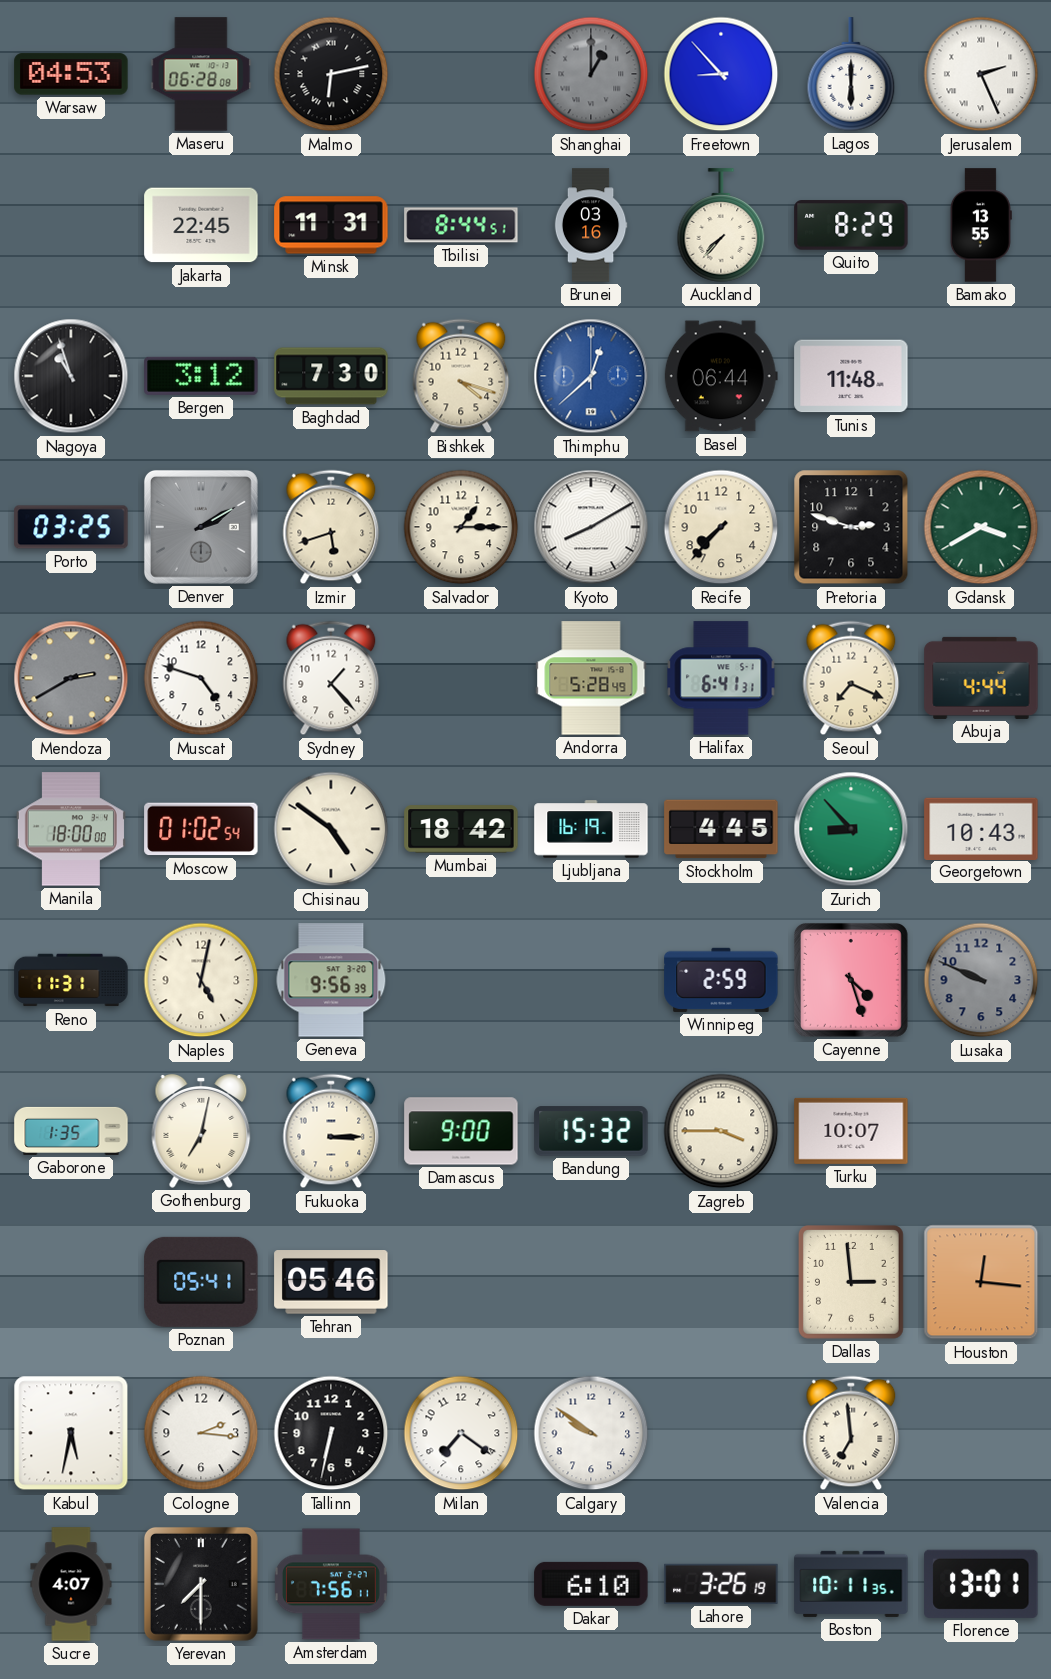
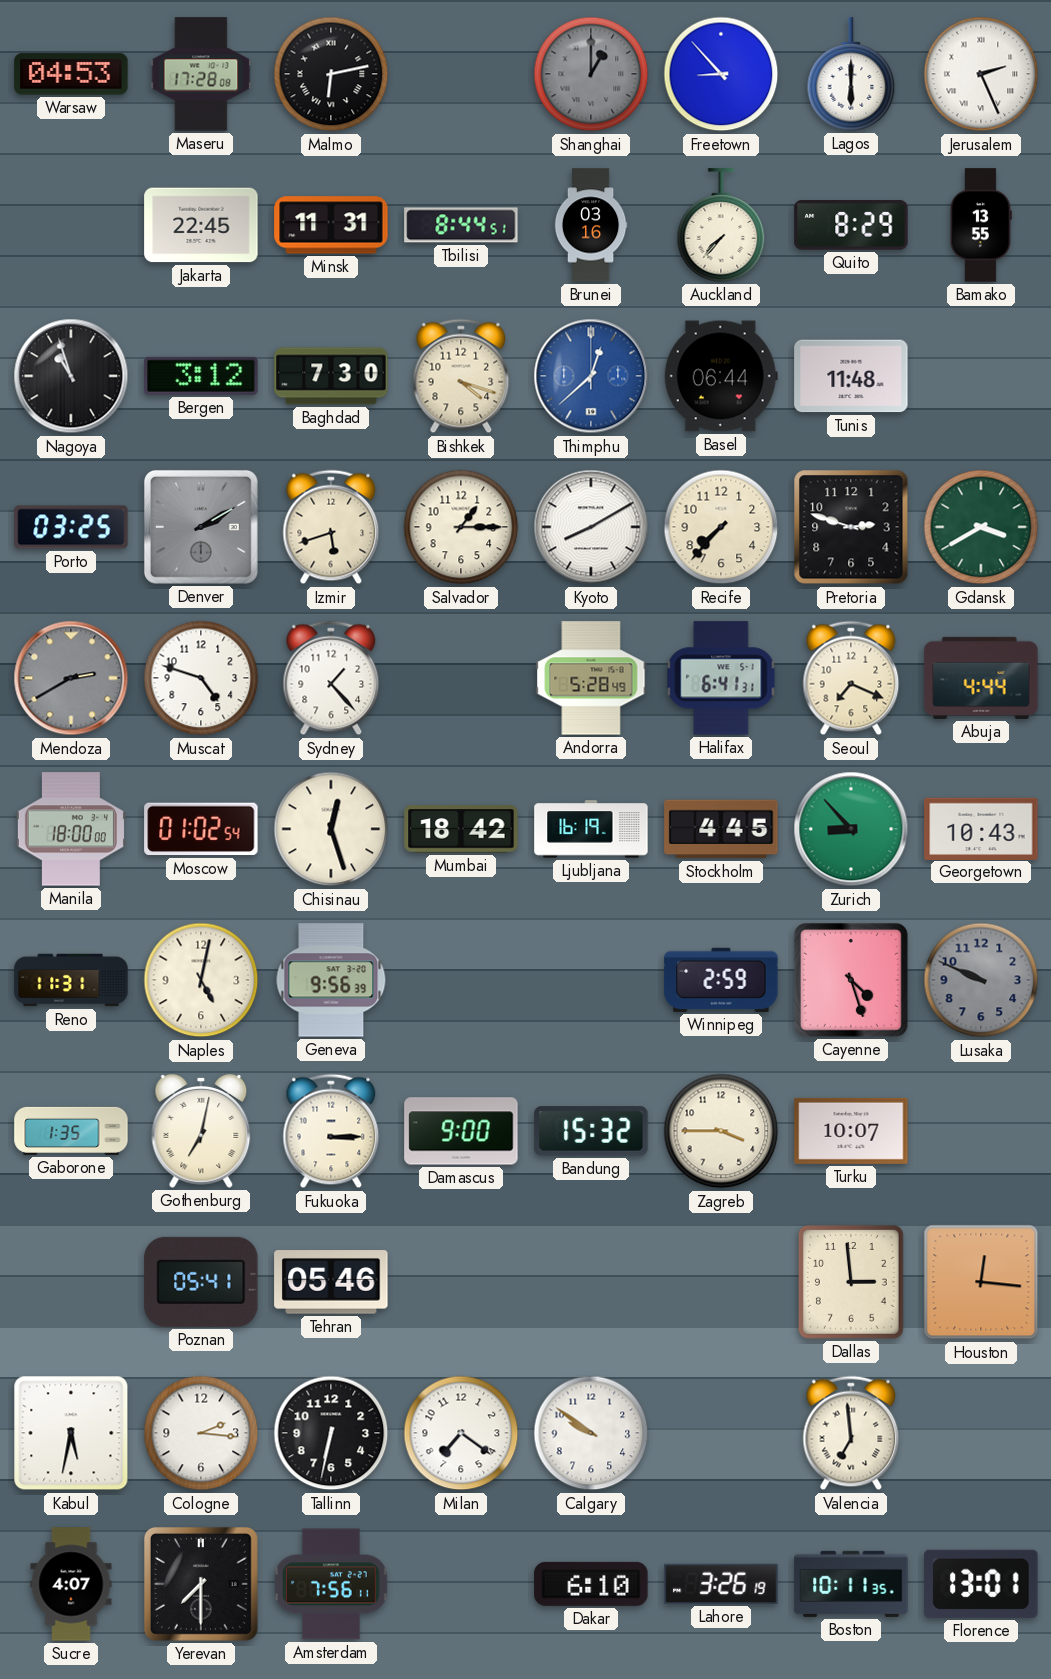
Maseru: 06:28 -> 17:28 (201, 74)
Chisinau: 4:51 -> 12:27 (331, 829)
